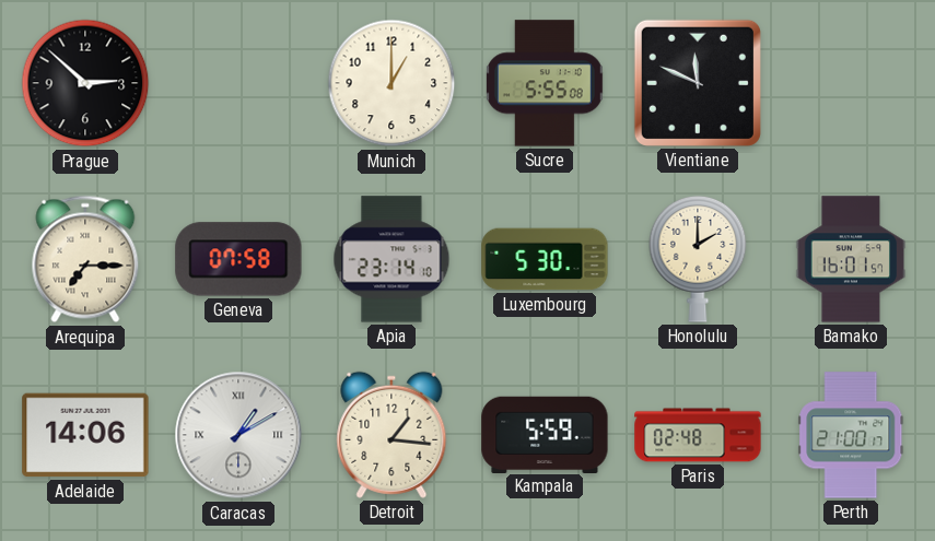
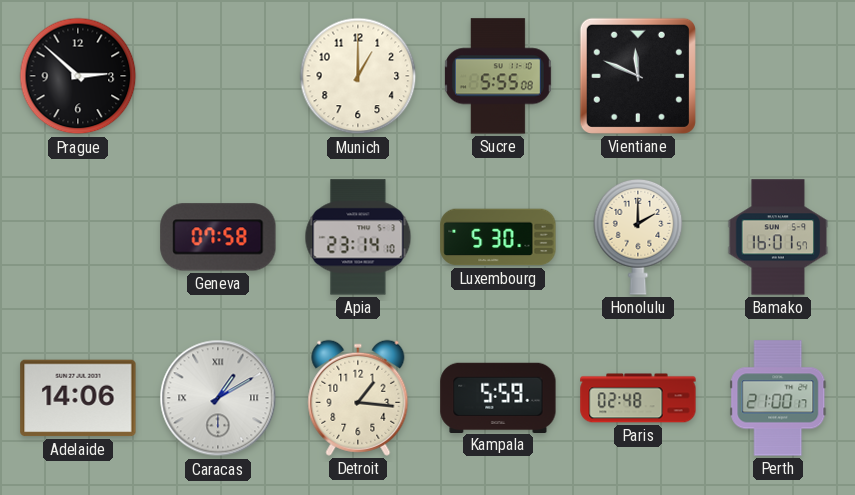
Arequipa: 7:15 -> none (85, 259)
